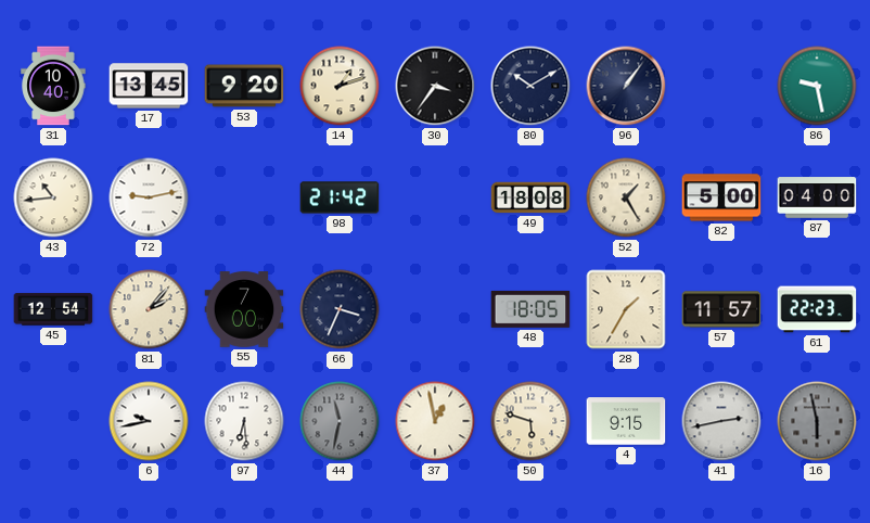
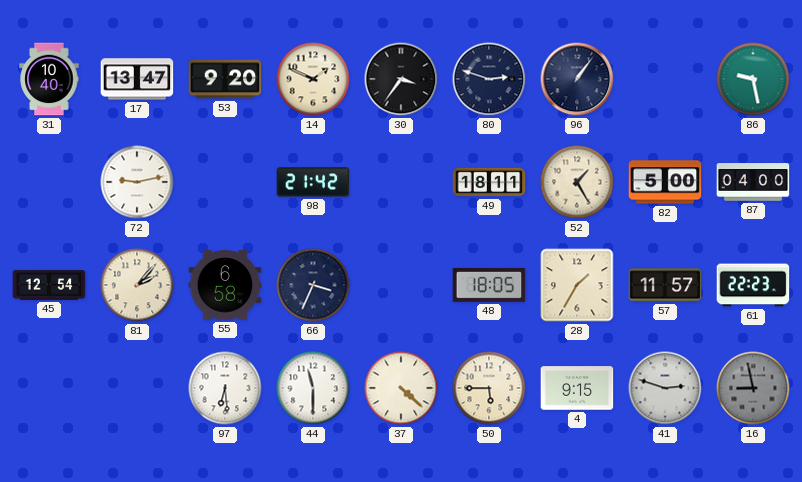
17: 13:45 -> 13:47 (137, 79)
14: 1:12 -> 1:49 (313, 79)
80: 10:10 -> 2:48 (489, 79)
43: 10:44 -> none (53, 197)
49: 18:08 -> 18:11 (489, 182)
55: 7:00 -> 6:58 (225, 285)
6: 9:43 -> none (149, 421)
44: 11:32 -> 11:30 (313, 388)
44 dial: grey -> white (313, 388)
37: 12:58 -> 4:22 (401, 388)
50: 5:48 -> 5:45 (489, 388)
41: 2:43 -> 2:48 (665, 388)
16: 5:58 -> 8:58 (753, 388)
